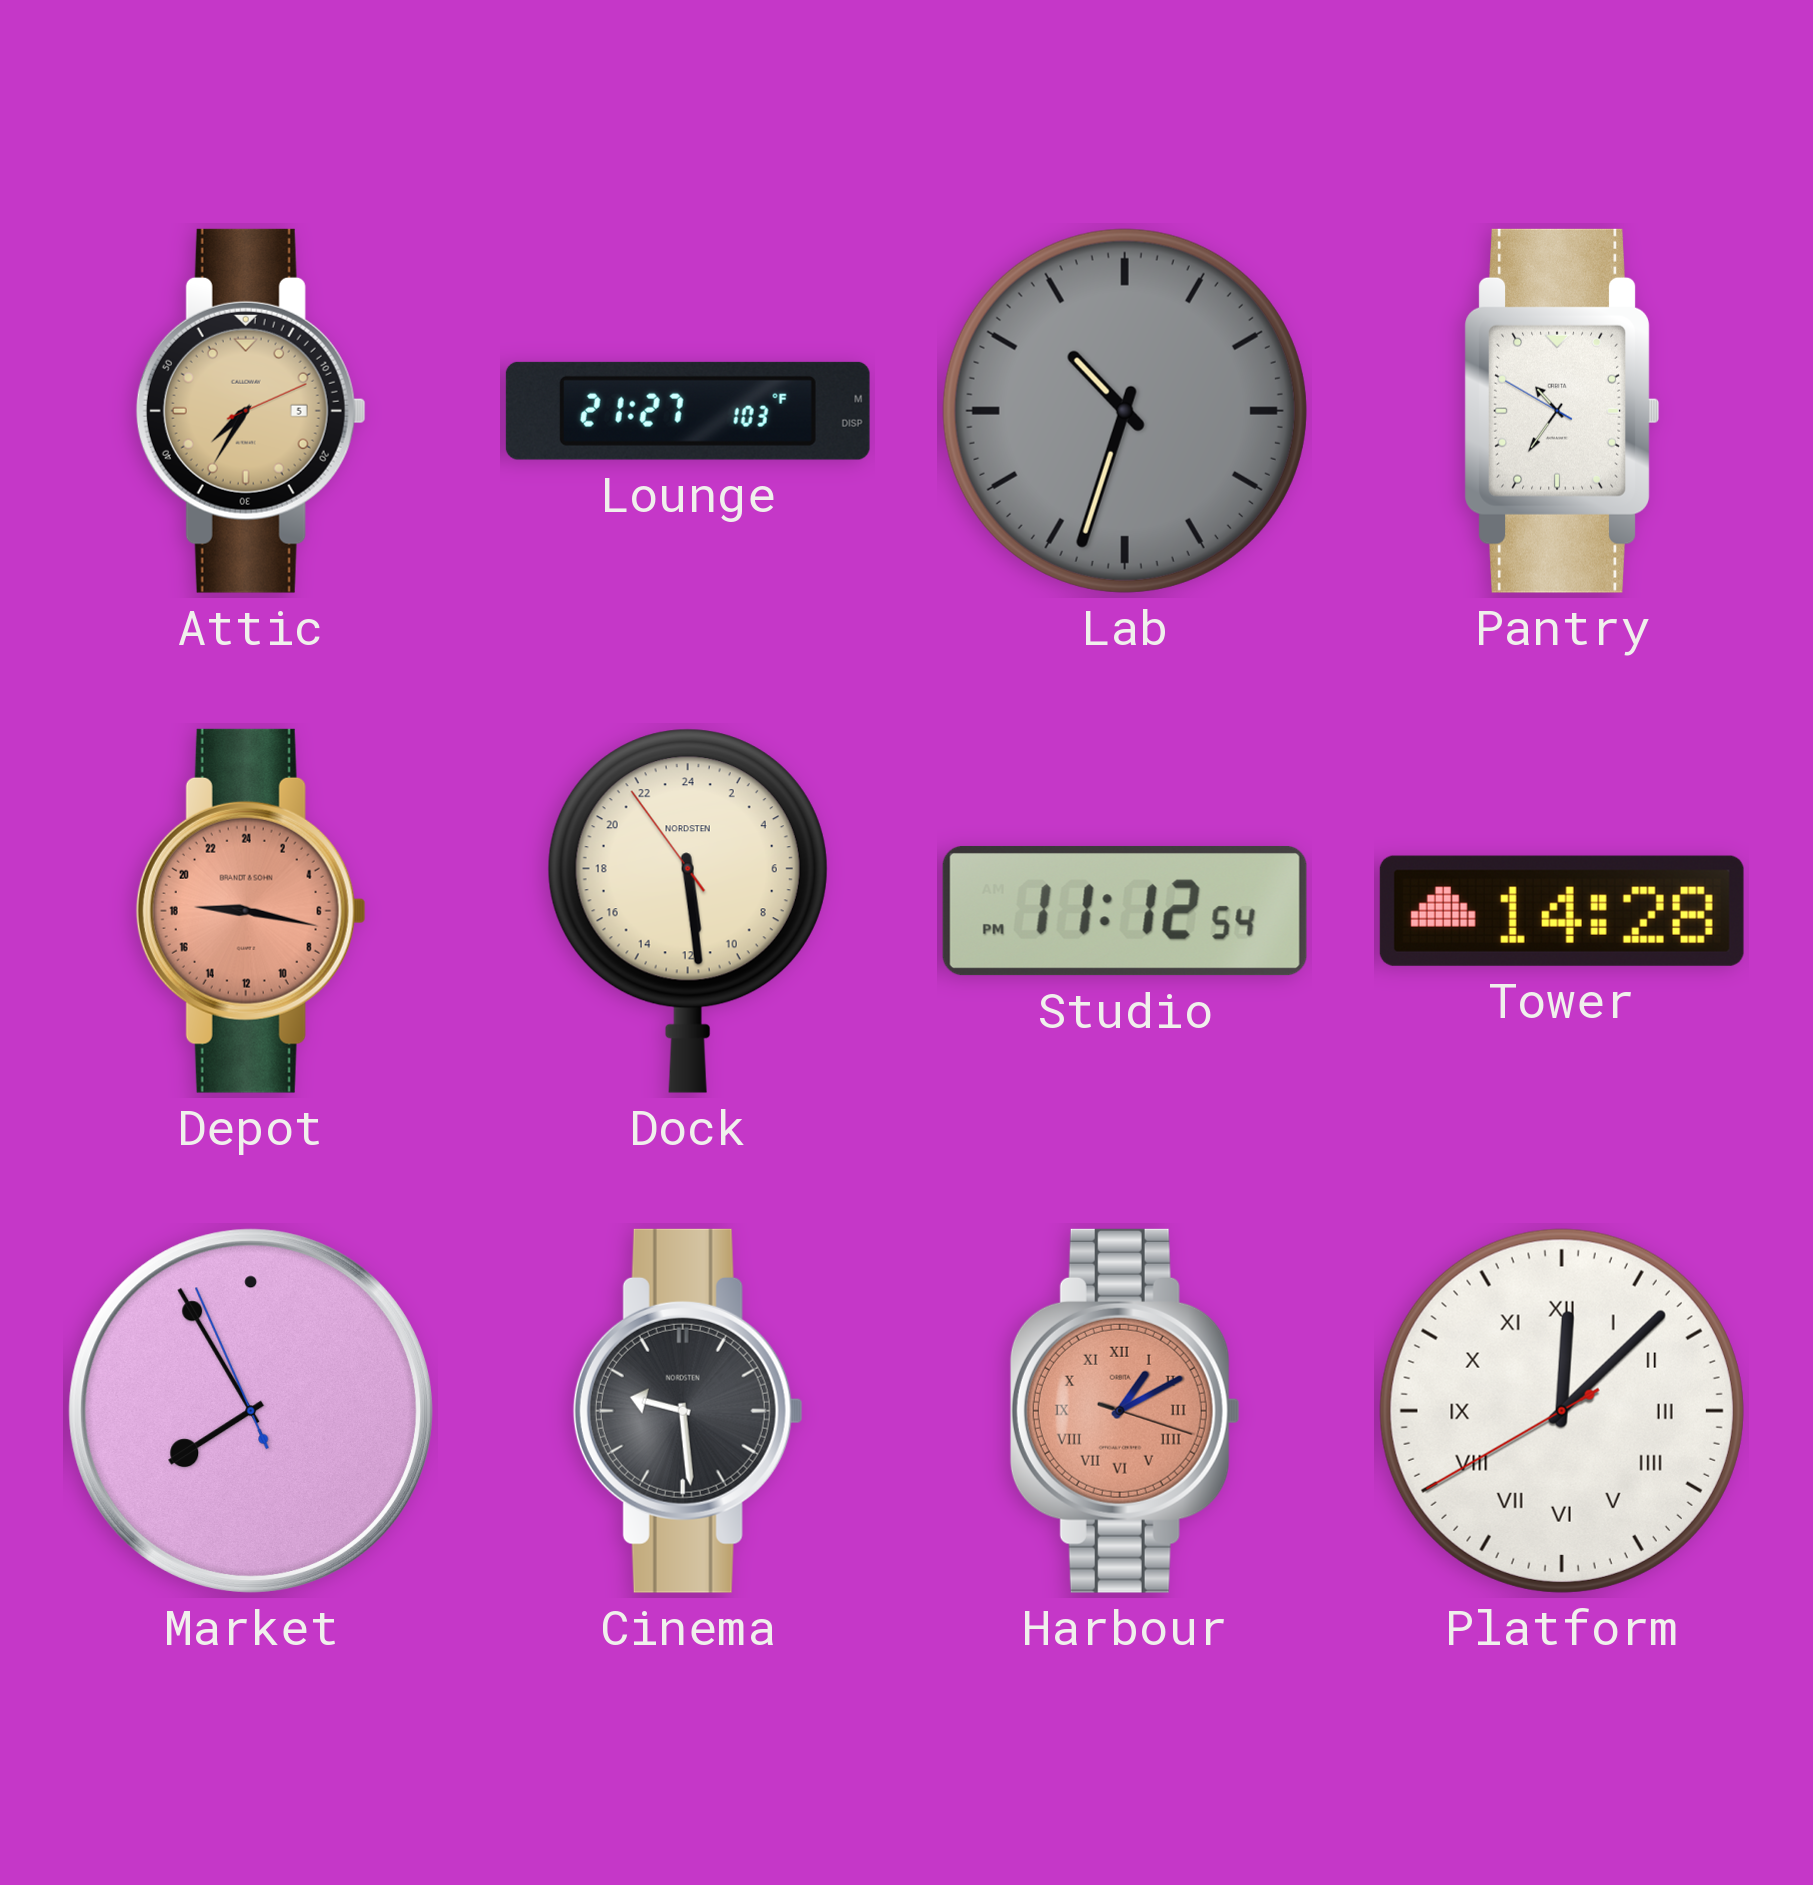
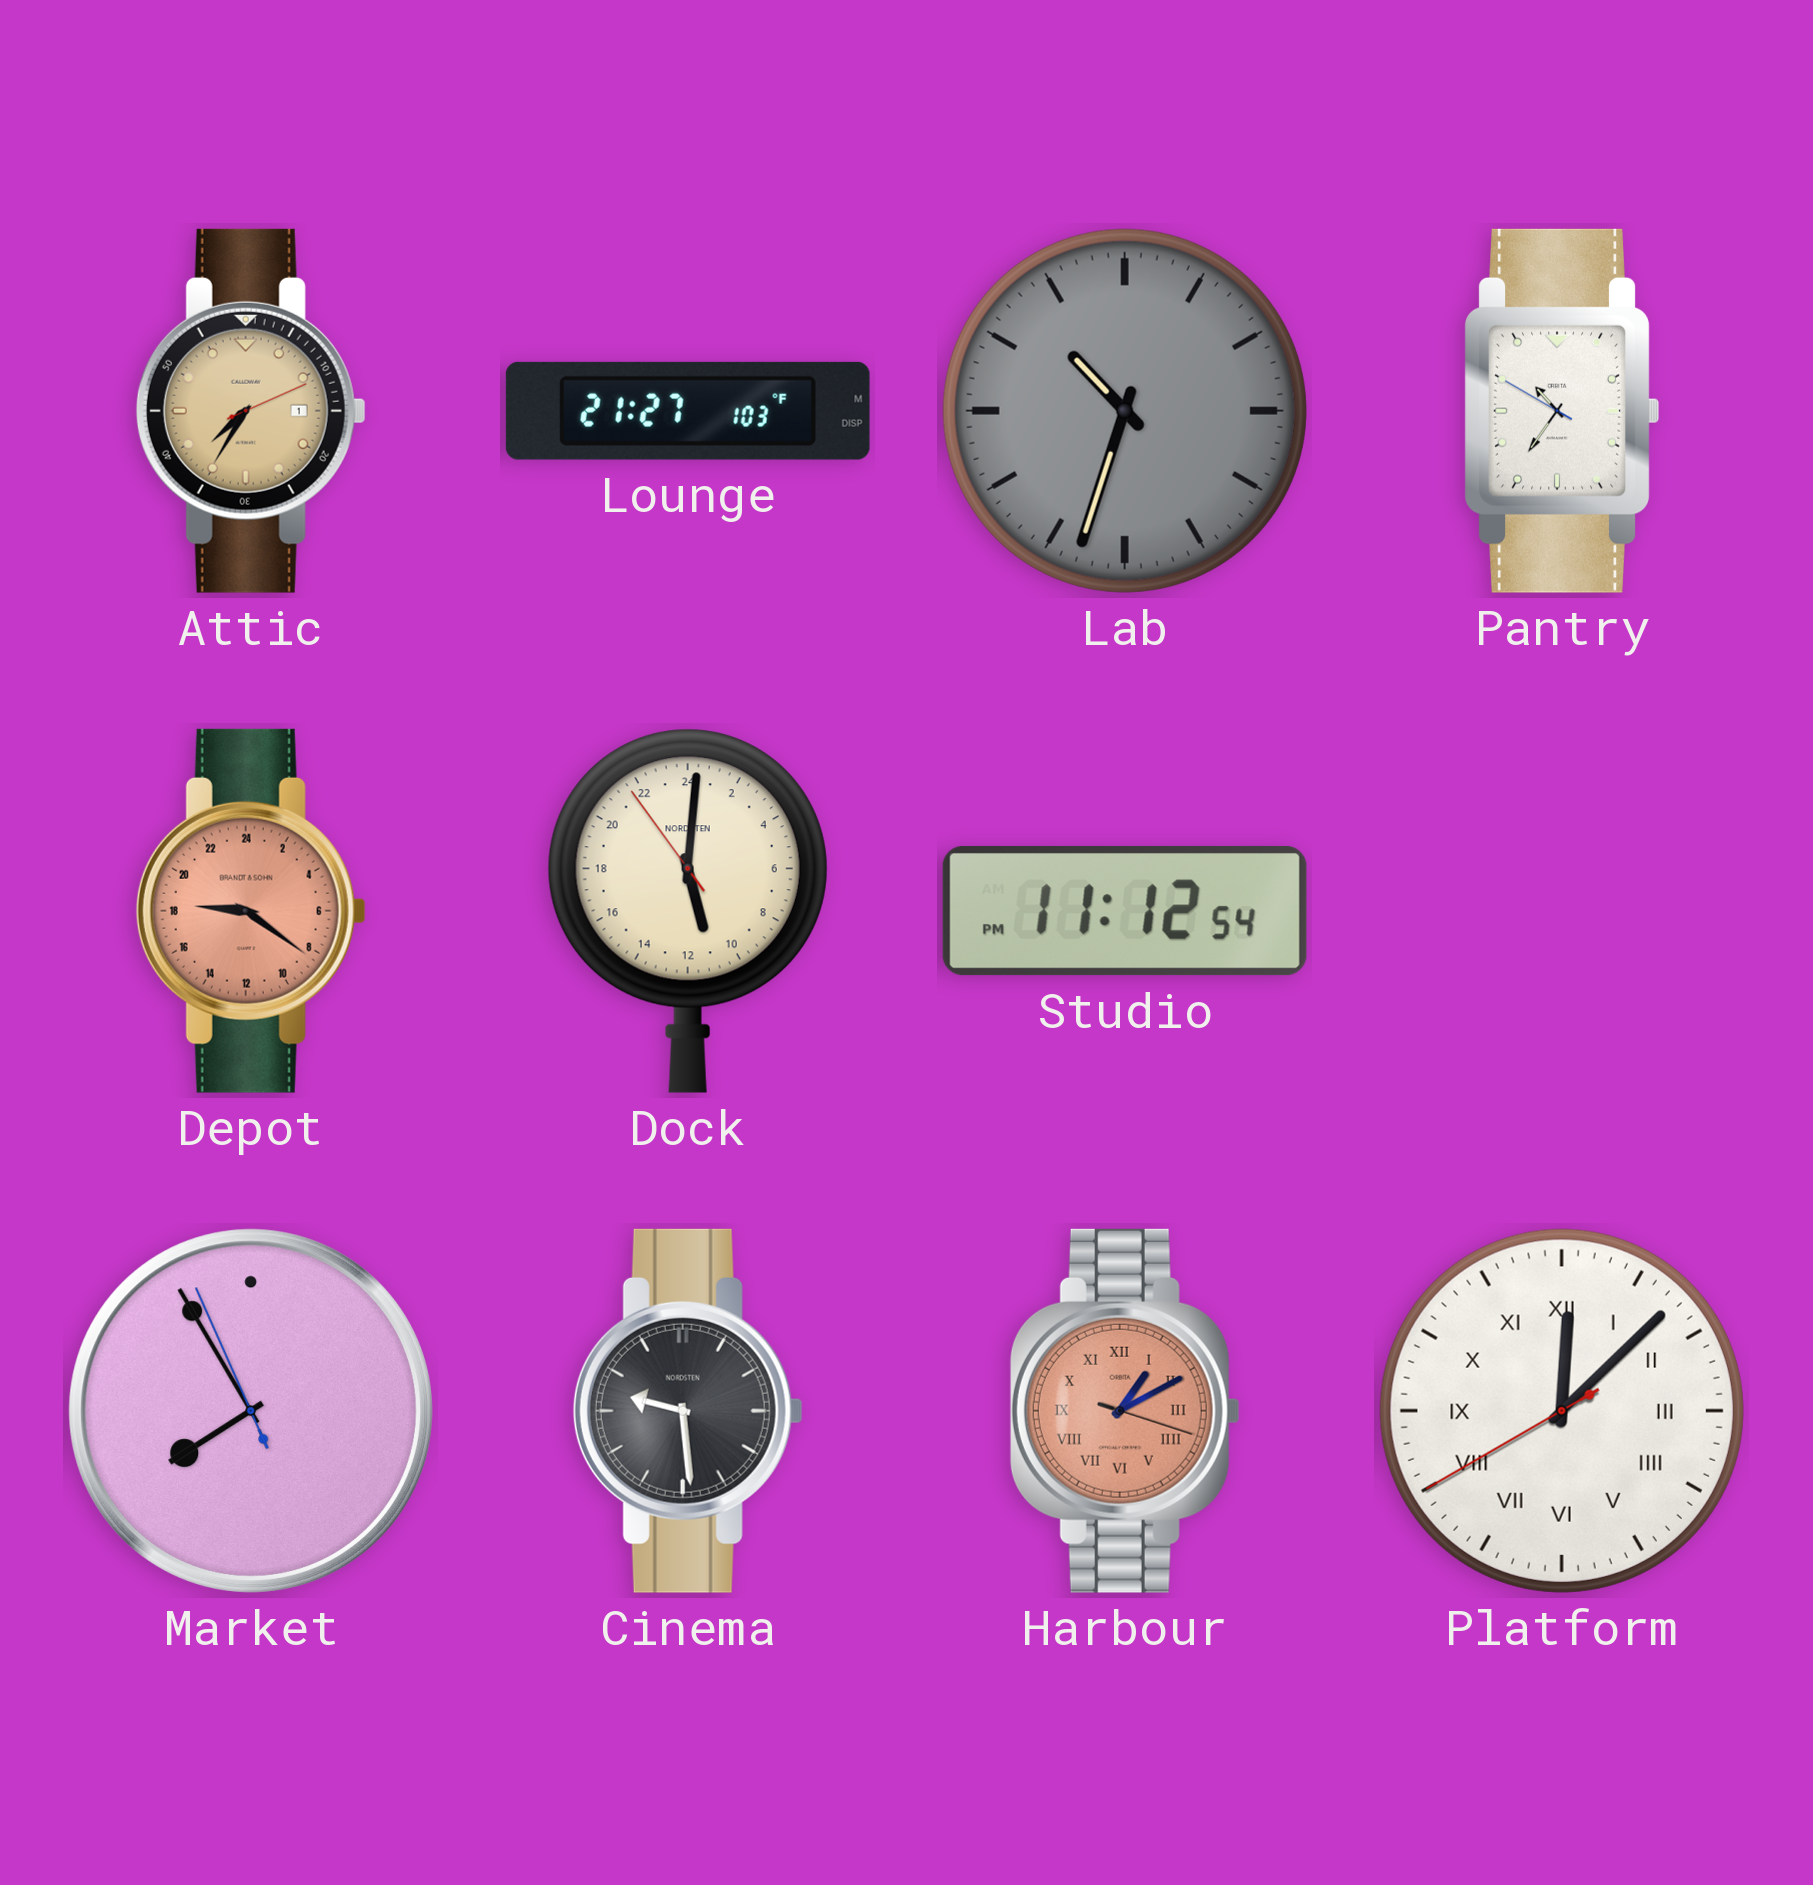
Attic date: 5 -> 1 (251, 411)
Depot: 18:17 -> 18:21 (251, 911)
Dock: 11:28 -> 11:00 (688, 911)
Tower: 14:28 -> none (1562, 911)
